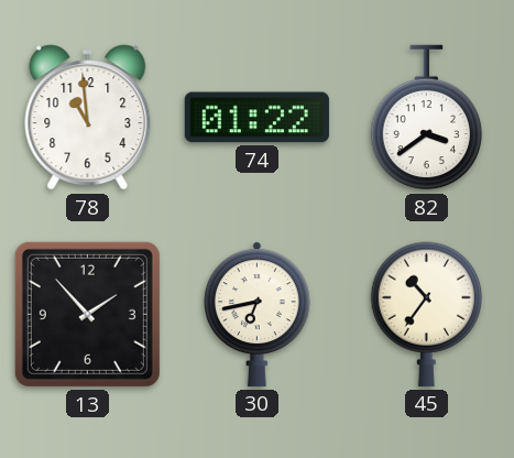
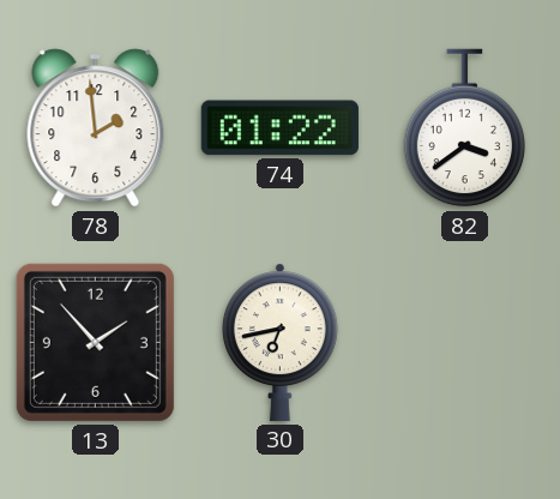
78: 10:59 -> 1:59 (96, 128)
45: 10:36 -> none (426, 314)
